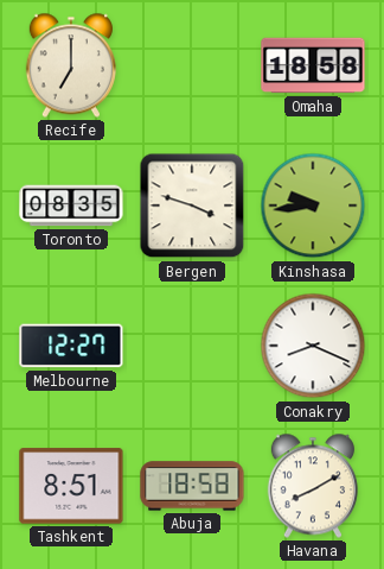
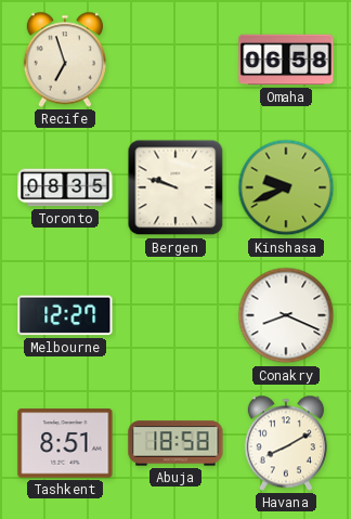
Recife: 7:00 -> 6:57 (65, 60)
Omaha: 18:58 -> 06:58 (286, 60)
Bergen: 3:48 -> 9:48 (175, 187)
Kinshasa: 9:44 -> 9:41 (286, 187)
